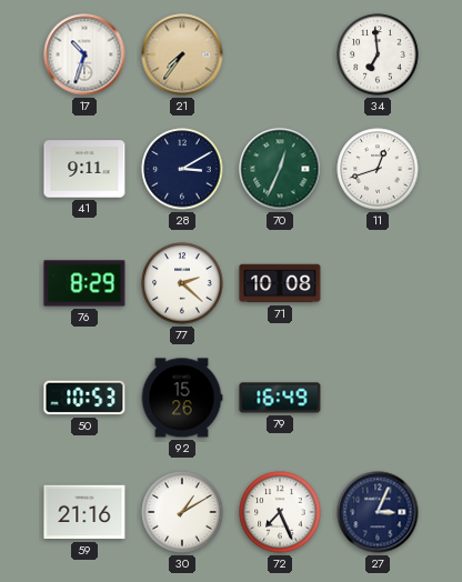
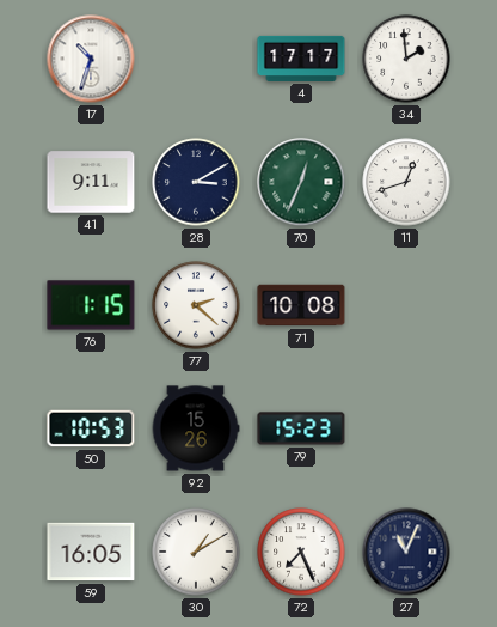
21: 7:36 -> none (182, 54)
4: none -> 17:17 (301, 59)
34: 6:59 -> 1:59 (406, 59)
76: 8:29 -> 1:15 (91, 305)
79: 16:49 -> 15:23 (301, 428)
59: 21:16 -> 16:05 (91, 552)
27: 3:04 -> 11:04 (406, 552)
